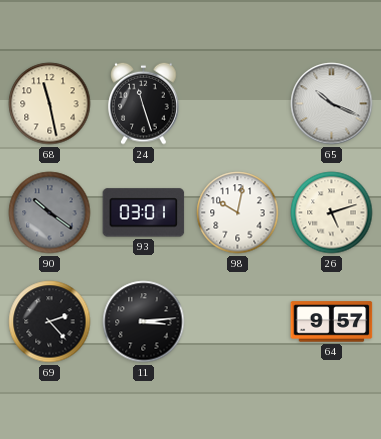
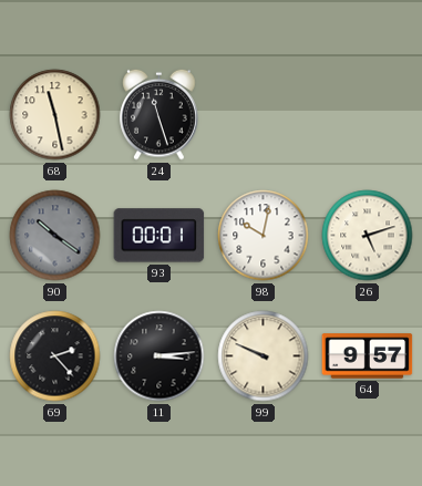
65: 10:19 -> none (332, 104)
93: 03:01 -> 00:01 (159, 236)
99: none -> 9:49 (264, 356)
